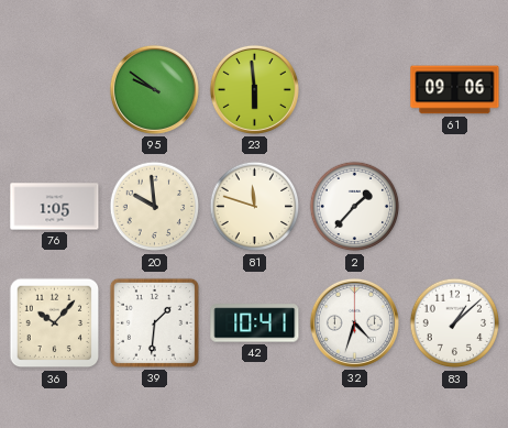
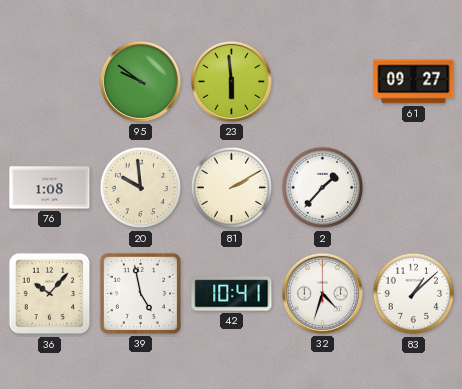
61: 09:06 -> 09:27 (414, 82)
76: 1:05 -> 1:08 (50, 188)
81: 11:48 -> 2:10 (232, 188)
39: 1:31 -> 4:58 (140, 293)
